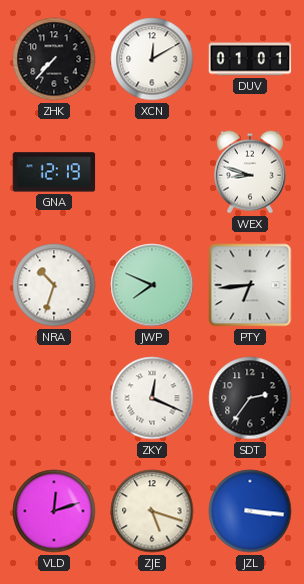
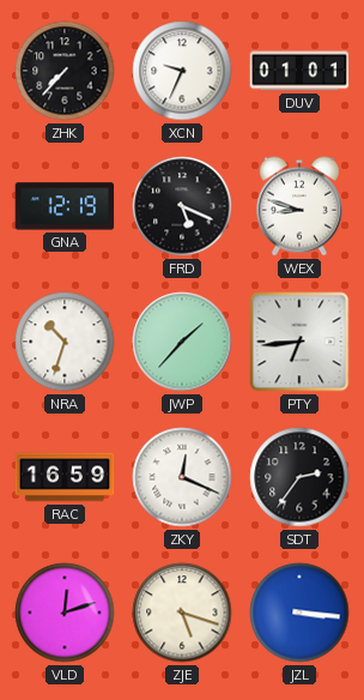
XCN: 12:10 -> 9:34 (182, 71)
FRD: none -> 5:19 (182, 206)
JWP: 7:49 -> 1:37 (182, 342)
RAC: none -> 16:59 (65, 477)
